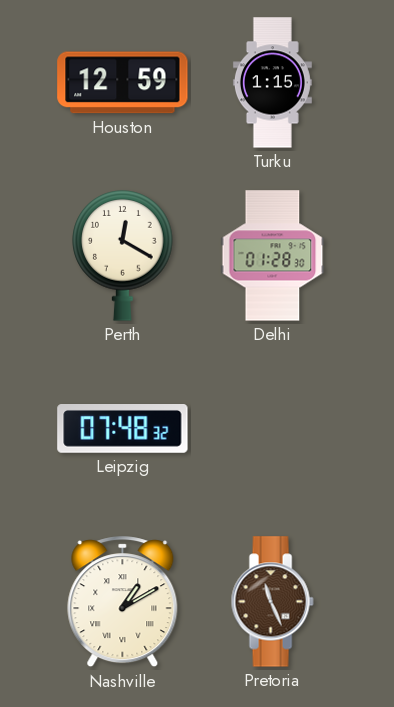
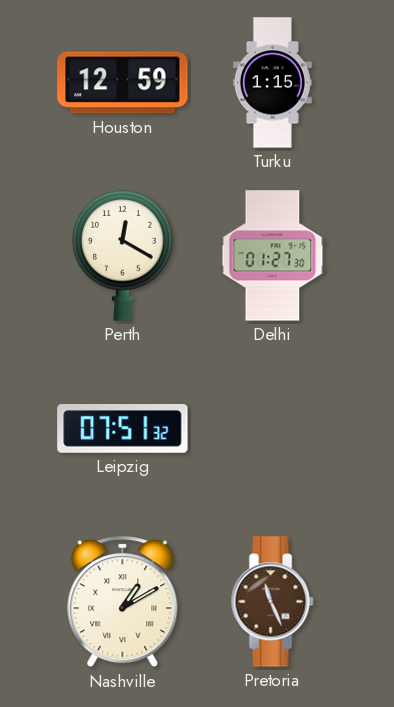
Delhi: 01:28 -> 01:27 (273, 256)
Leipzig: 07:48 -> 07:51 (123, 429)
